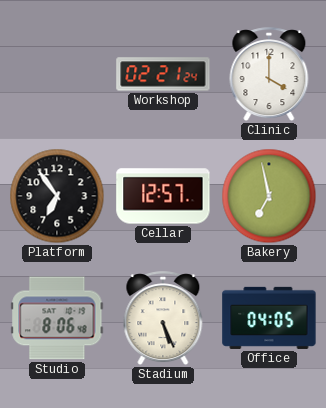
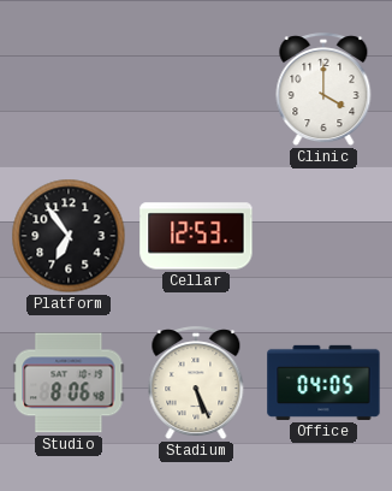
Workshop: 02:21 -> none (163, 74)
Cellar: 12:57 -> 12:53 (196, 236)
Bakery: 6:58 -> none (269, 196)
